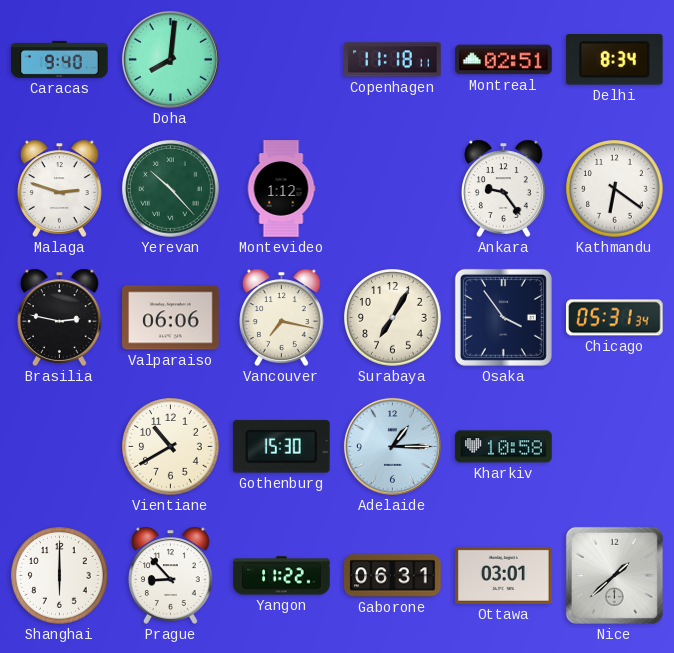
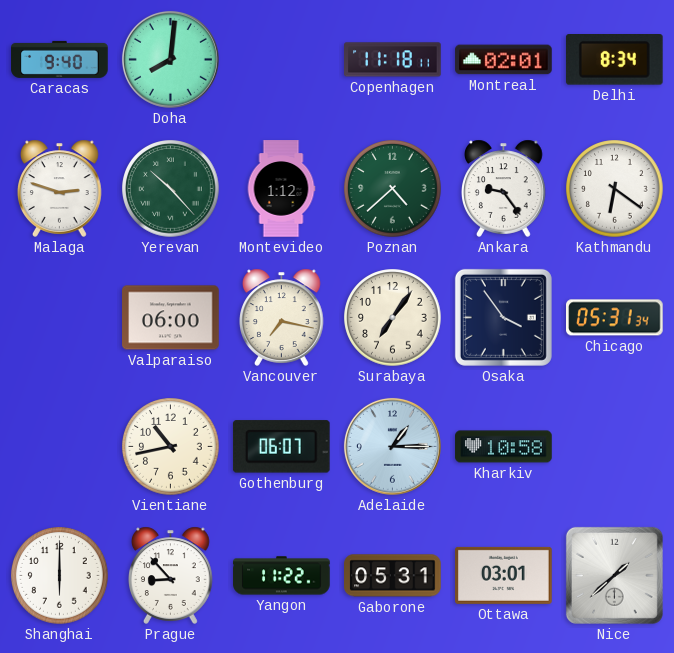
Montreal: 02:51 -> 02:01 (504, 60)
Poznan: none -> 4:38 (393, 189)
Brasilia: 2:47 -> none (60, 317)
Valparaiso: 06:06 -> 06:00 (171, 318)
Surabaya: 7:05 -> 7:06 (393, 318)
Vientiane: 10:40 -> 10:43 (171, 447)
Gothenburg: 15:30 -> 06:07 (281, 447)
Gaborone: 06:31 -> 05:31 (393, 576)
